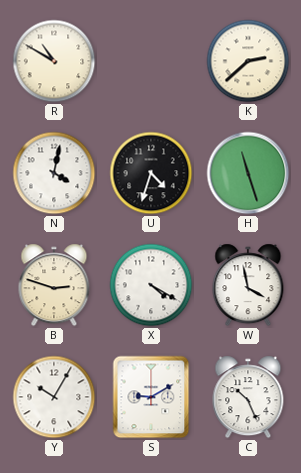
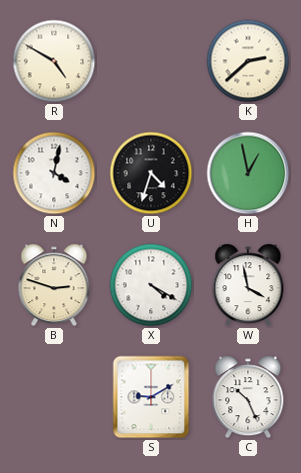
R: 10:50 -> 4:50 (54, 61)
H: 11:27 -> 12:58 (248, 173)
Y: 10:05 -> none (54, 397)
